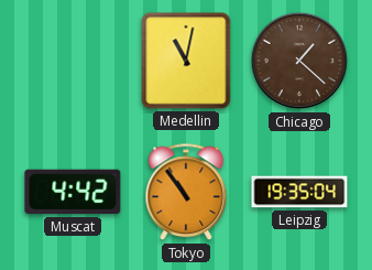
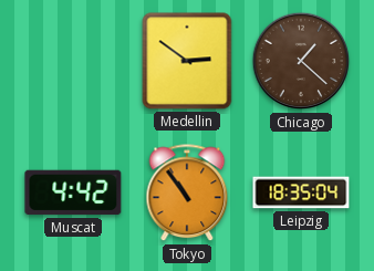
Medellin: 11:02 -> 2:51 (187, 61)
Leipzig: 19:35 -> 18:35 (301, 192)
